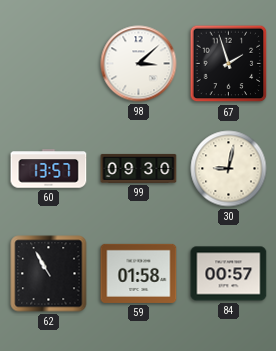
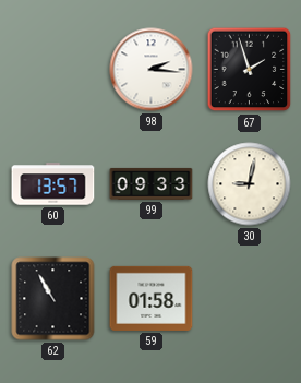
98: 3:08 -> 2:16 (152, 70)
99: 09:30 -> 09:33 (152, 183)
84: 00:57 -> none (229, 274)
